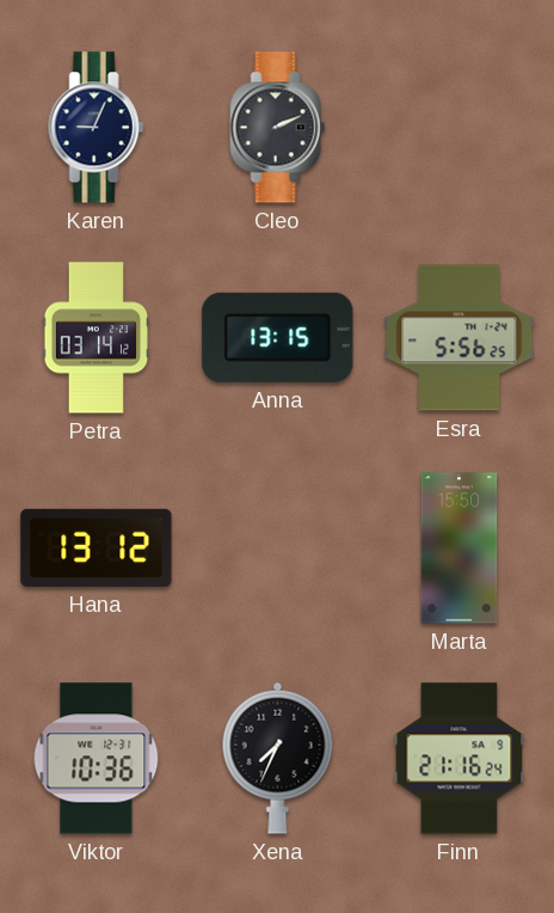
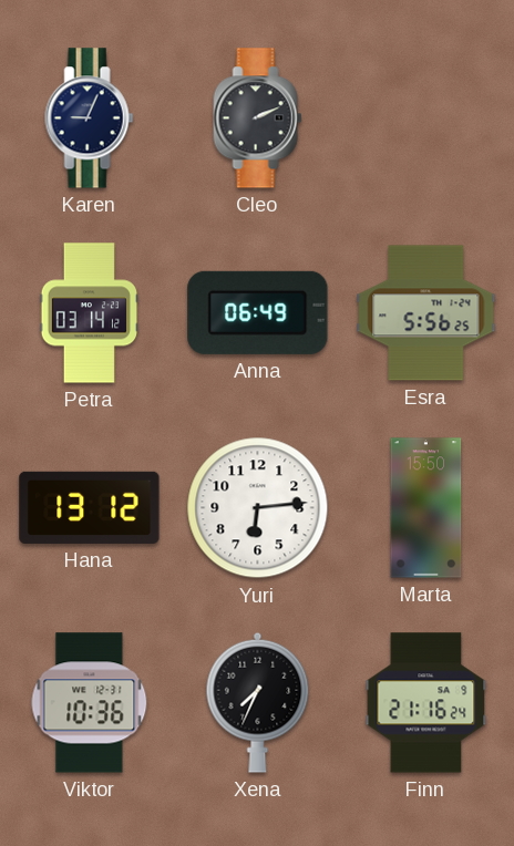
Anna: 13:15 -> 06:49 (258, 312)
Yuri: none -> 6:14 (258, 508)
